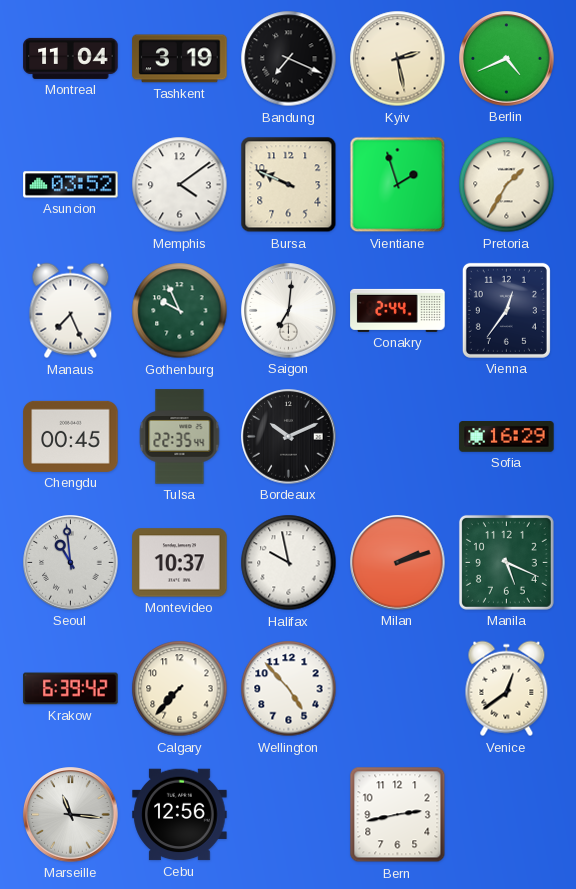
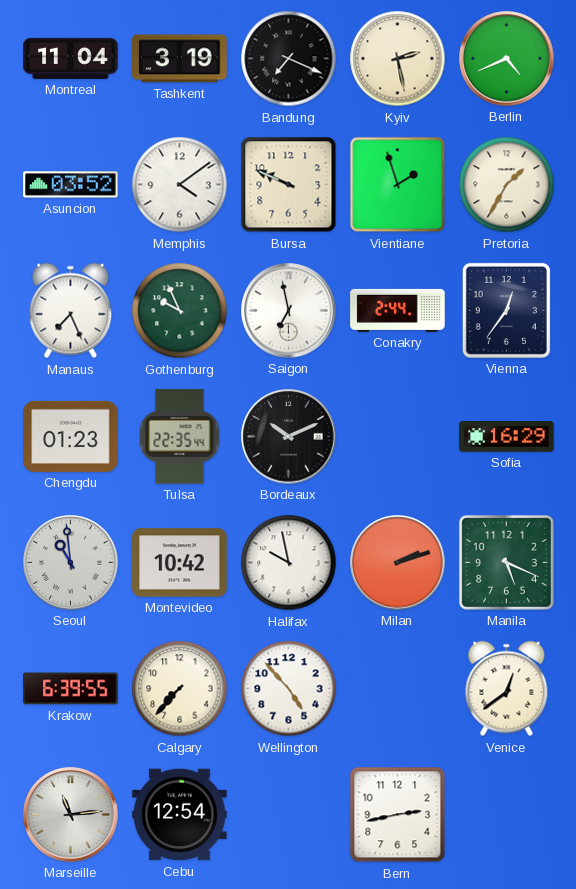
Saigon: 7:01 -> 6:58 (289, 311)
Chengdu: 00:45 -> 01:23 (71, 436)
Montevideo: 10:37 -> 10:42 (180, 563)
Krakow: 6:39:42 -> 6:39:55 (71, 689)
Marseille: 11:16 -> 11:14 (71, 815)
Cebu: 12:56 -> 12:54 (180, 815)
